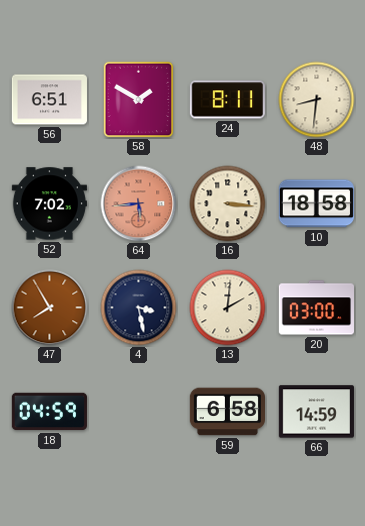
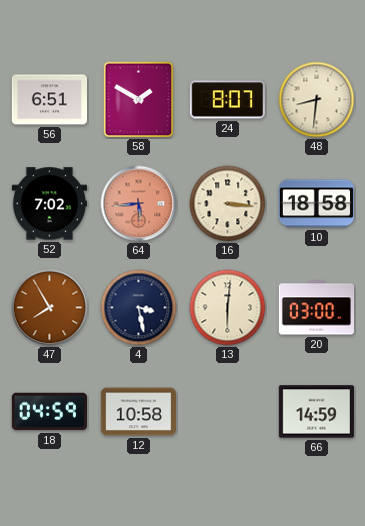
24: 8:11 -> 8:07 (227, 100)
13: 2:01 -> 6:01 (228, 308)
12: none -> 10:58 (138, 412)
59: 6:58 -> none (227, 412)
